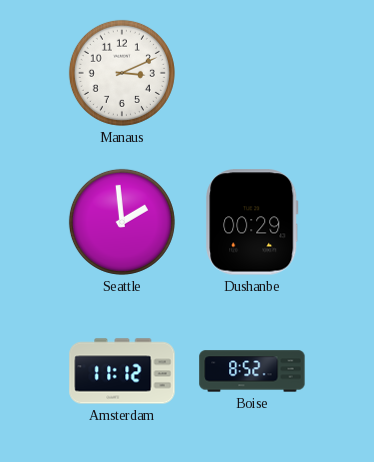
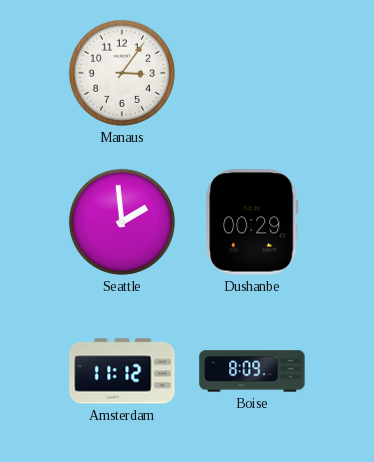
Manaus: 3:11 -> 3:06 (122, 73)
Boise: 8:52 -> 8:09 (252, 371)
